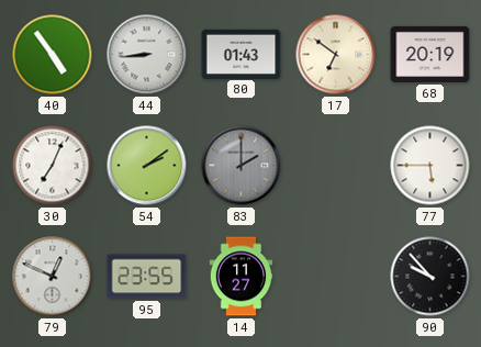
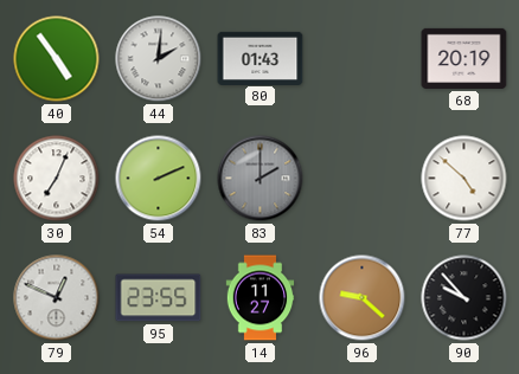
44: 8:44 -> 2:01 (159, 59)
17: 6:51 -> none (336, 55)
54: 2:09 -> 2:11 (159, 179)
77: 5:45 -> 4:52 (464, 179)
96: none -> 9:22 (363, 298)
